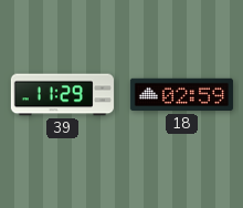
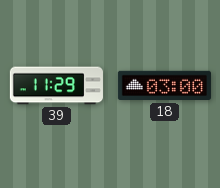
18: 02:59 -> 03:00 (164, 86)
